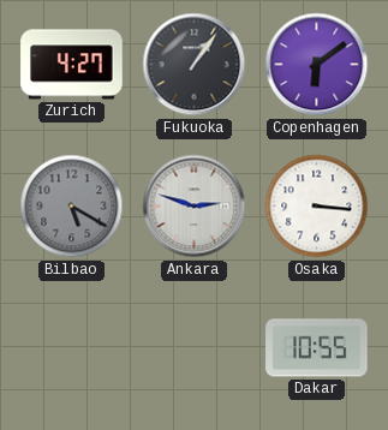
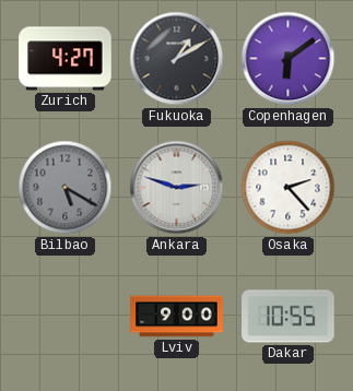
Fukuoka: 1:06 -> 1:10 (177, 59)
Osaka: 3:16 -> 2:23 (289, 188)
Lviv: none -> 9:00 (177, 317)
